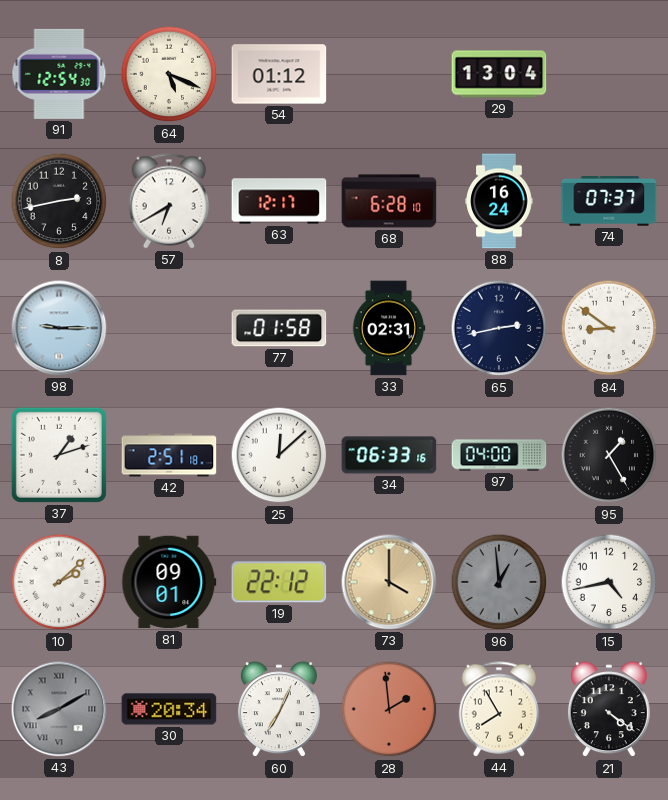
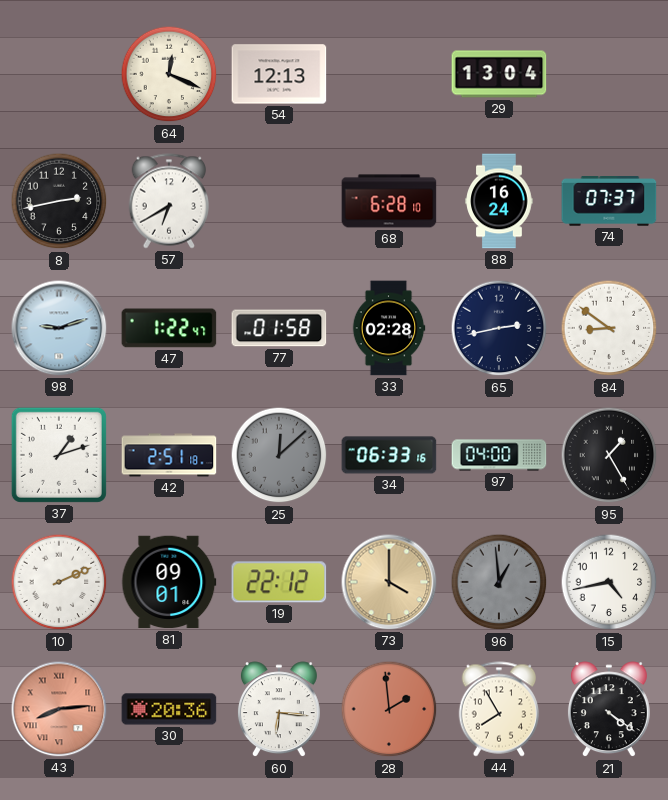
91: 12:54 -> none (59, 74)
64: 5:19 -> 12:19 (169, 74)
54: 01:12 -> 12:13 (279, 74)
63: 12:17 -> none (279, 201)
98: 9:15 -> 9:12 (59, 328)
47: none -> 1:22 (169, 328)
33: 02:31 -> 02:28 (389, 328)
25 dial: white -> grey (279, 455)
10: 2:08 -> 2:11 (59, 582)
43: 8:10 -> 8:14 (59, 709)
43 dial: grey -> salmon (59, 709)
30: 20:34 -> 20:36 (169, 709)
60: 7:04 -> 6:16 (279, 710)
